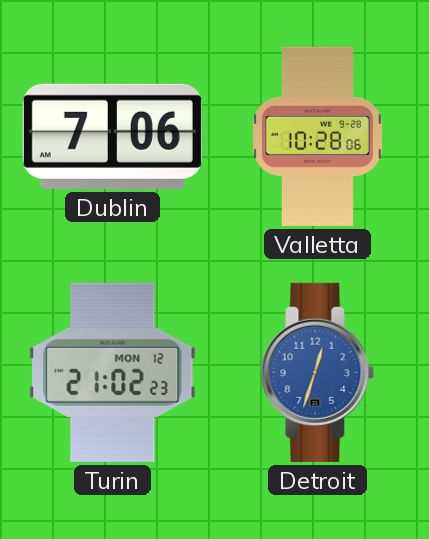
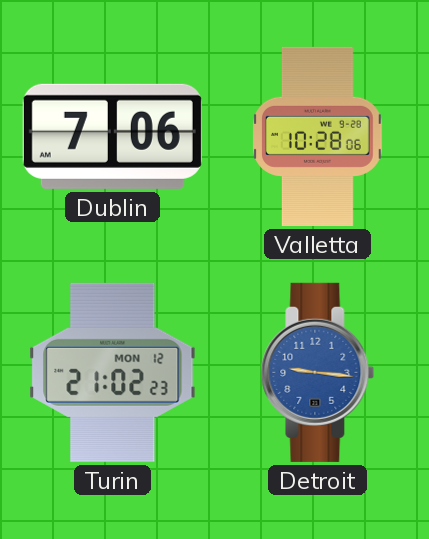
Detroit: 12:33 -> 9:16 (318, 372)
